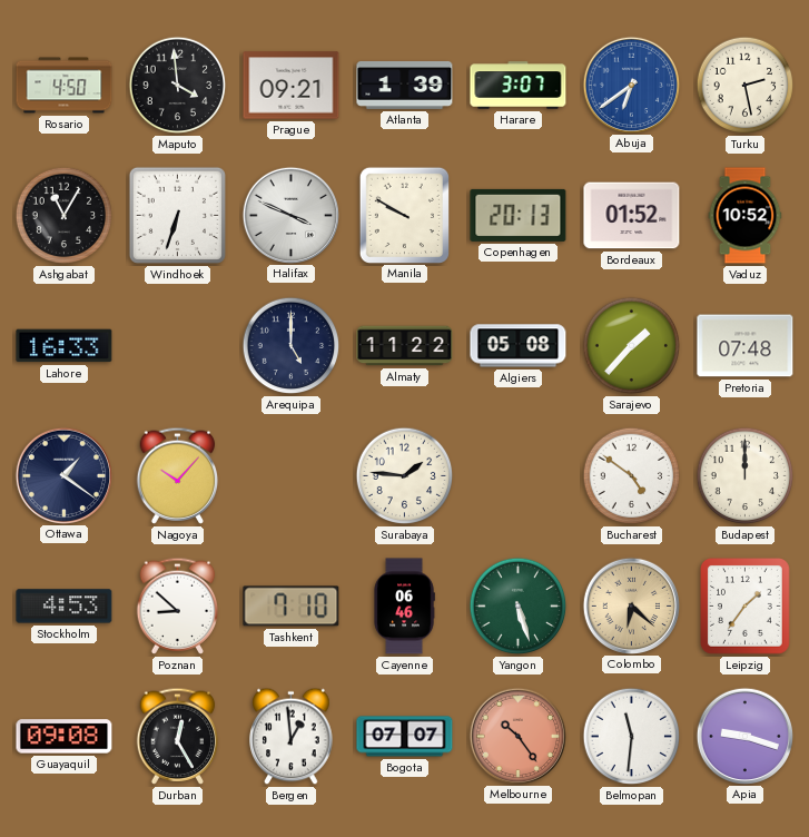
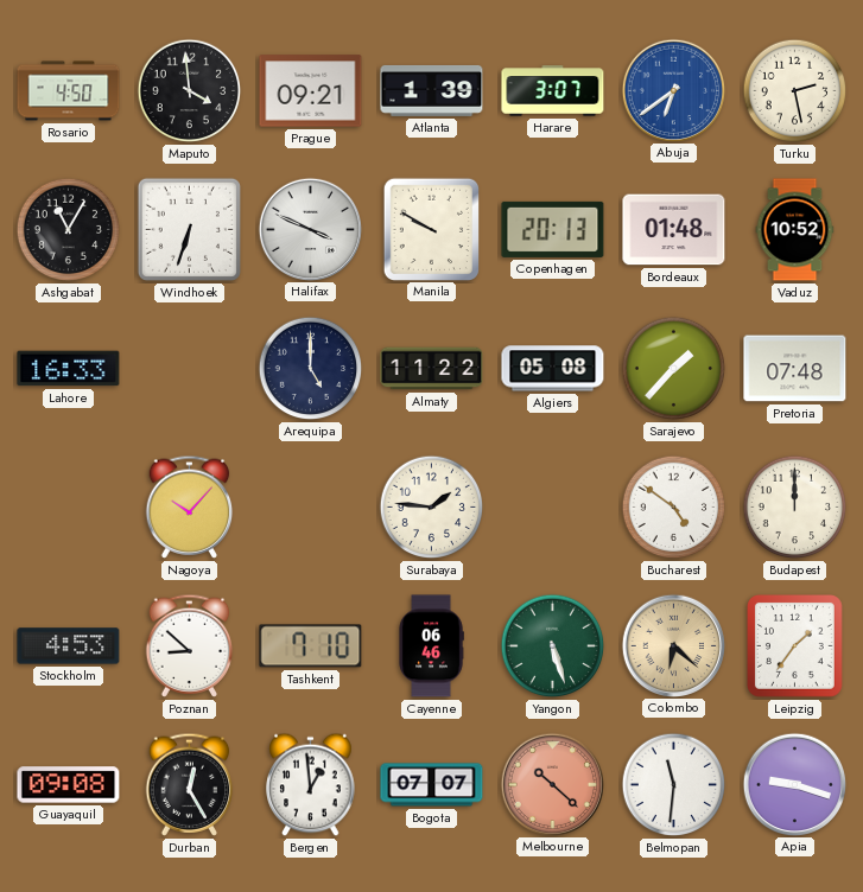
Bordeaux: 01:52 -> 01:48 (674, 230)
Ottawa: 1:21 -> none (63, 475)
Melbourne: 10:24 -> 10:22 (552, 784)
